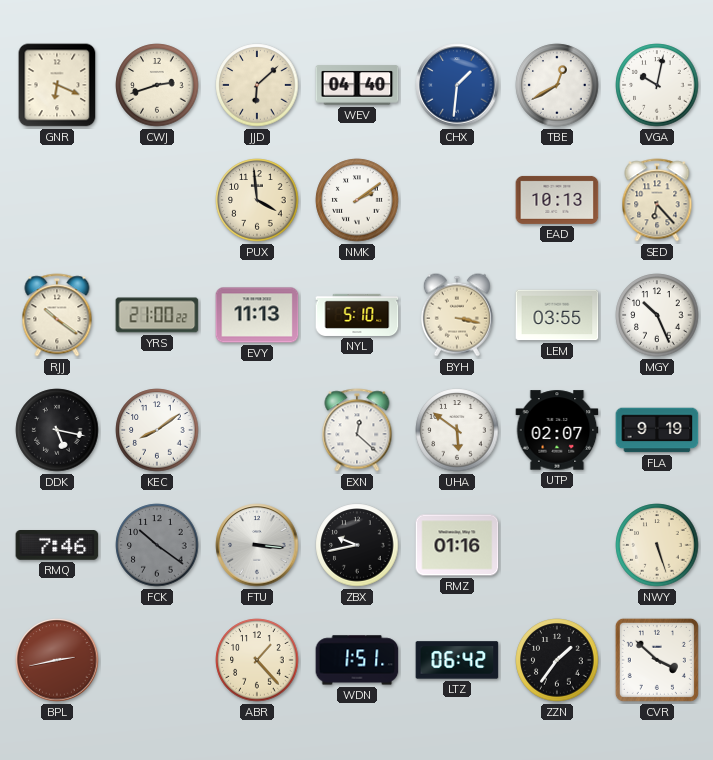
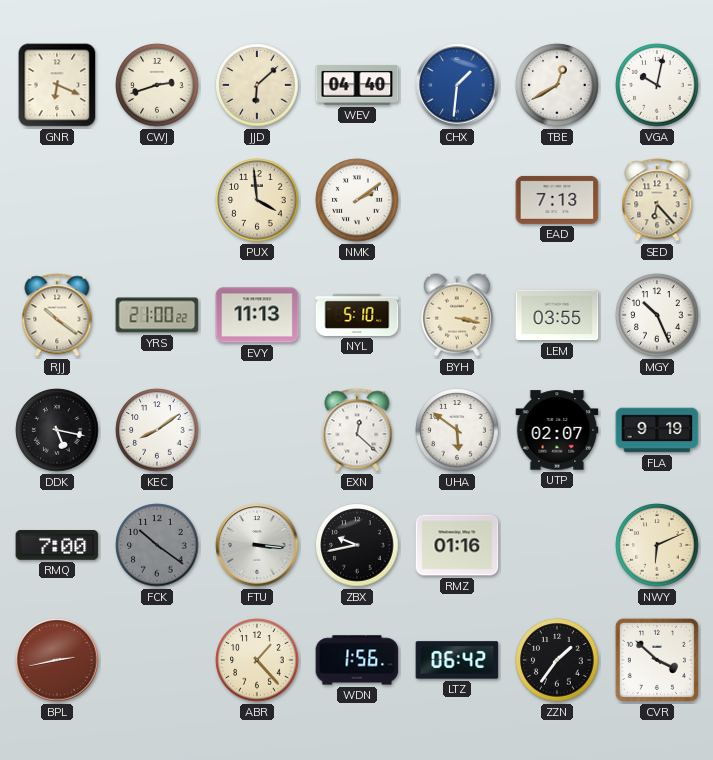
EAD: 10:13 -> 7:13 (557, 200)
RMQ: 7:46 -> 7:00 (57, 546)
NWY: 5:27 -> 6:11 (657, 545)
WDN: 1:51 -> 1:56 (357, 660)
